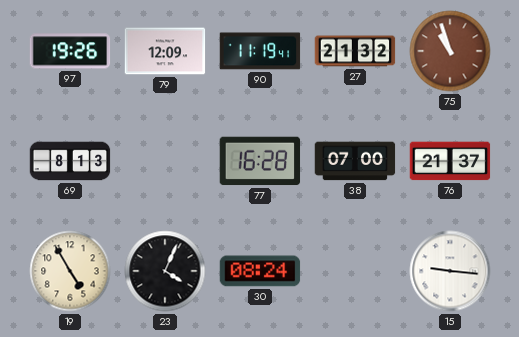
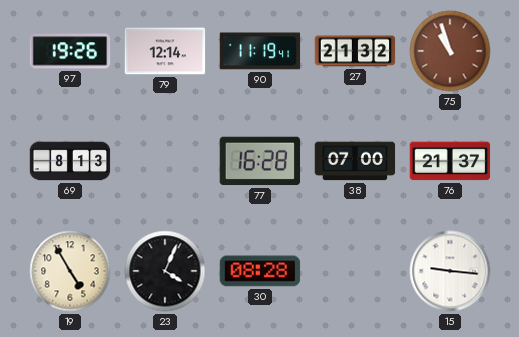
79: 12:09 -> 12:14 (165, 51)
30: 08:24 -> 08:28 (260, 271)
